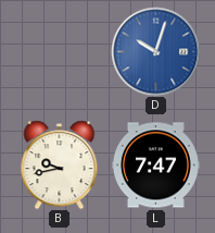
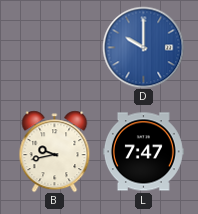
D: 10:03 -> 10:00 (143, 47)
